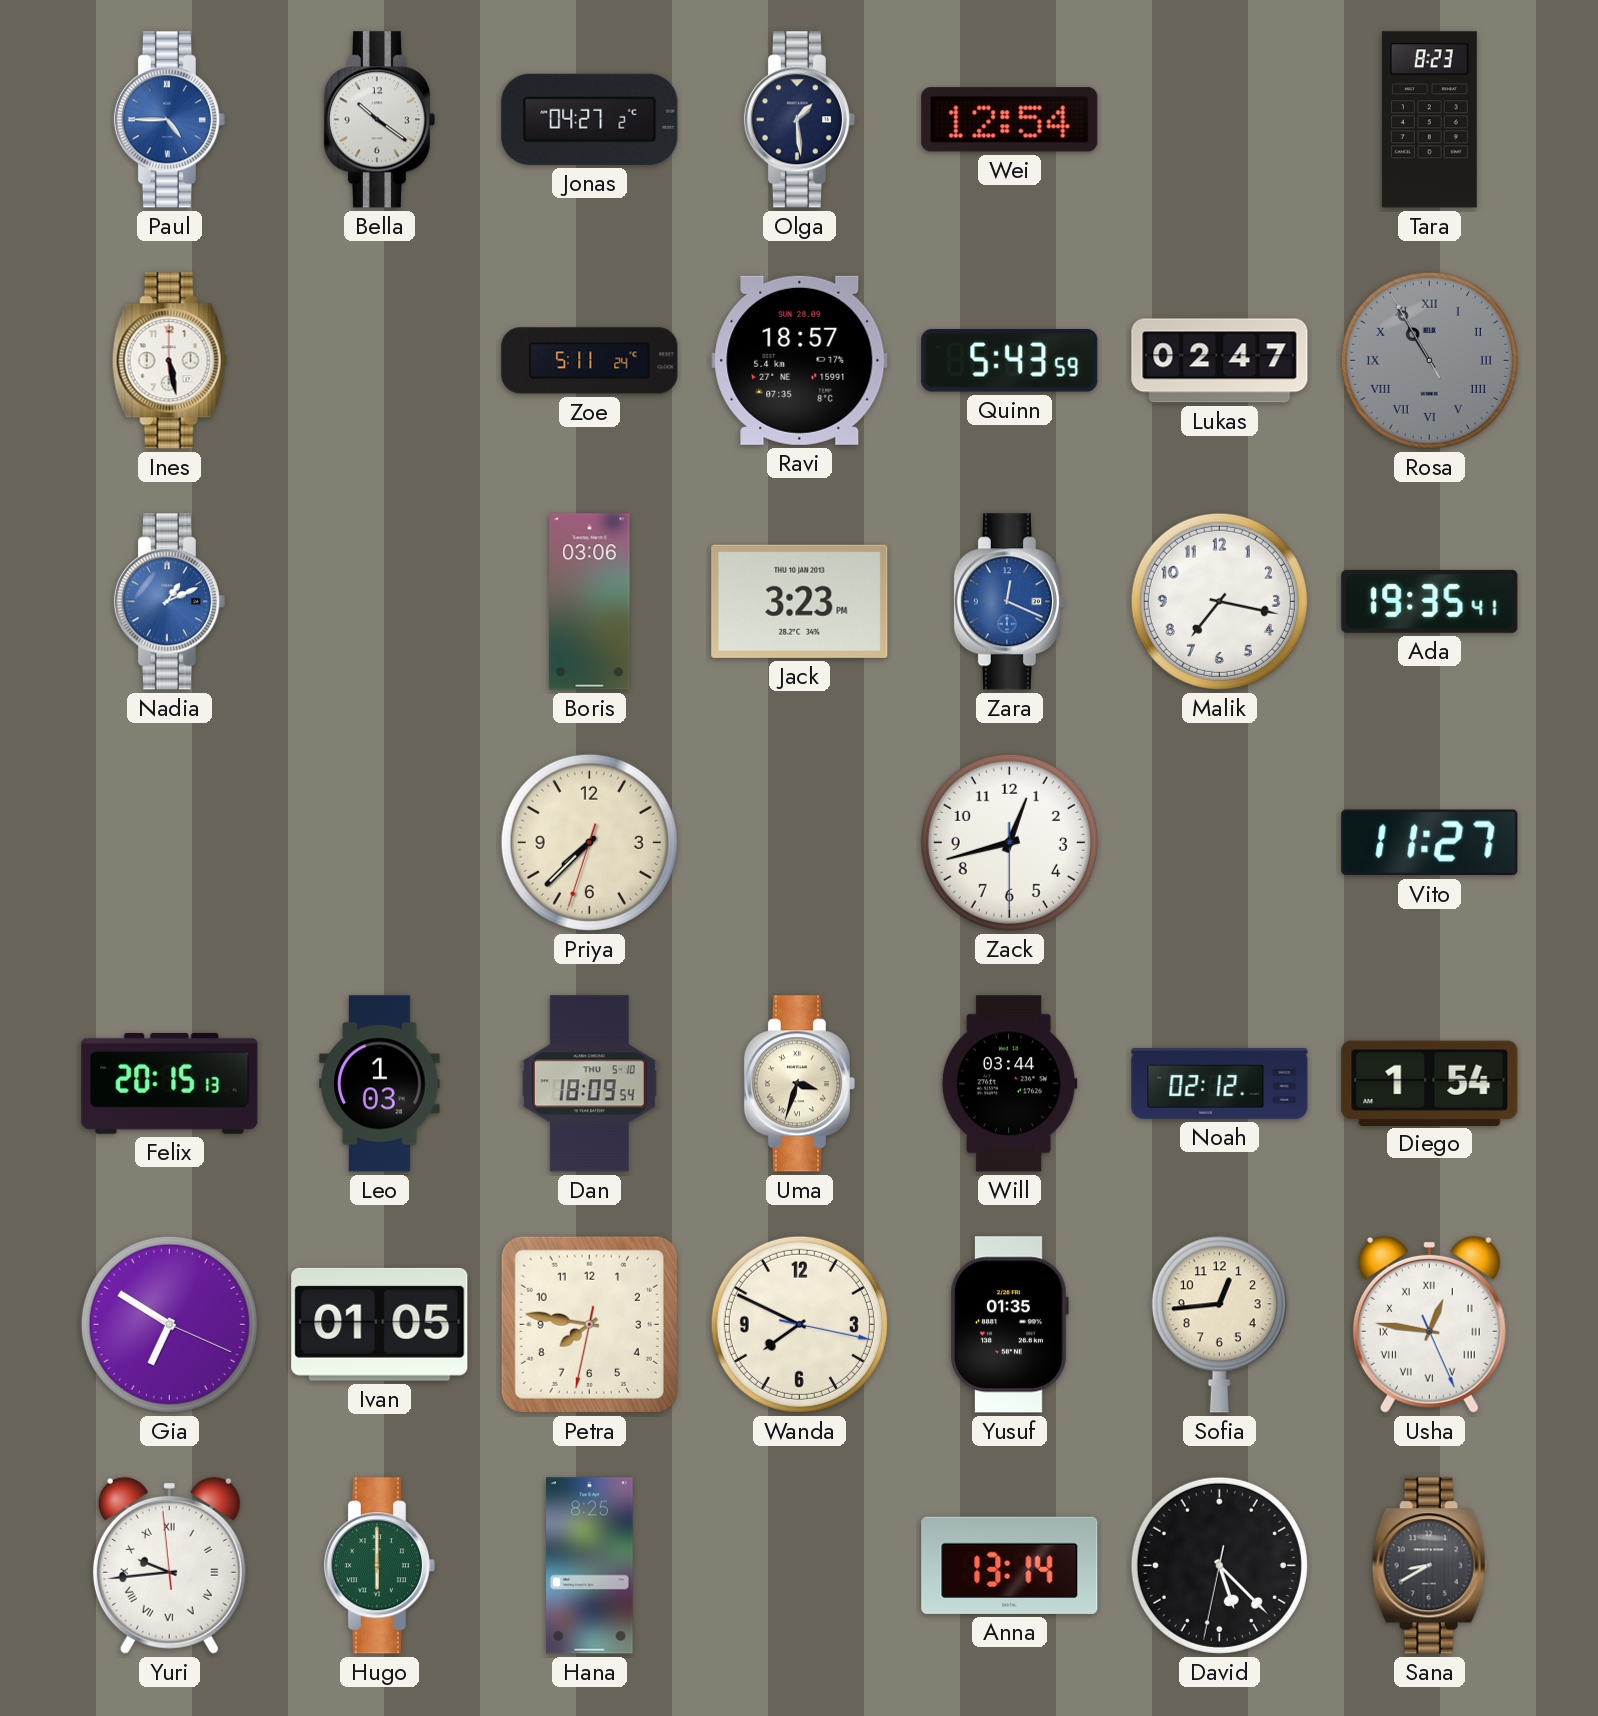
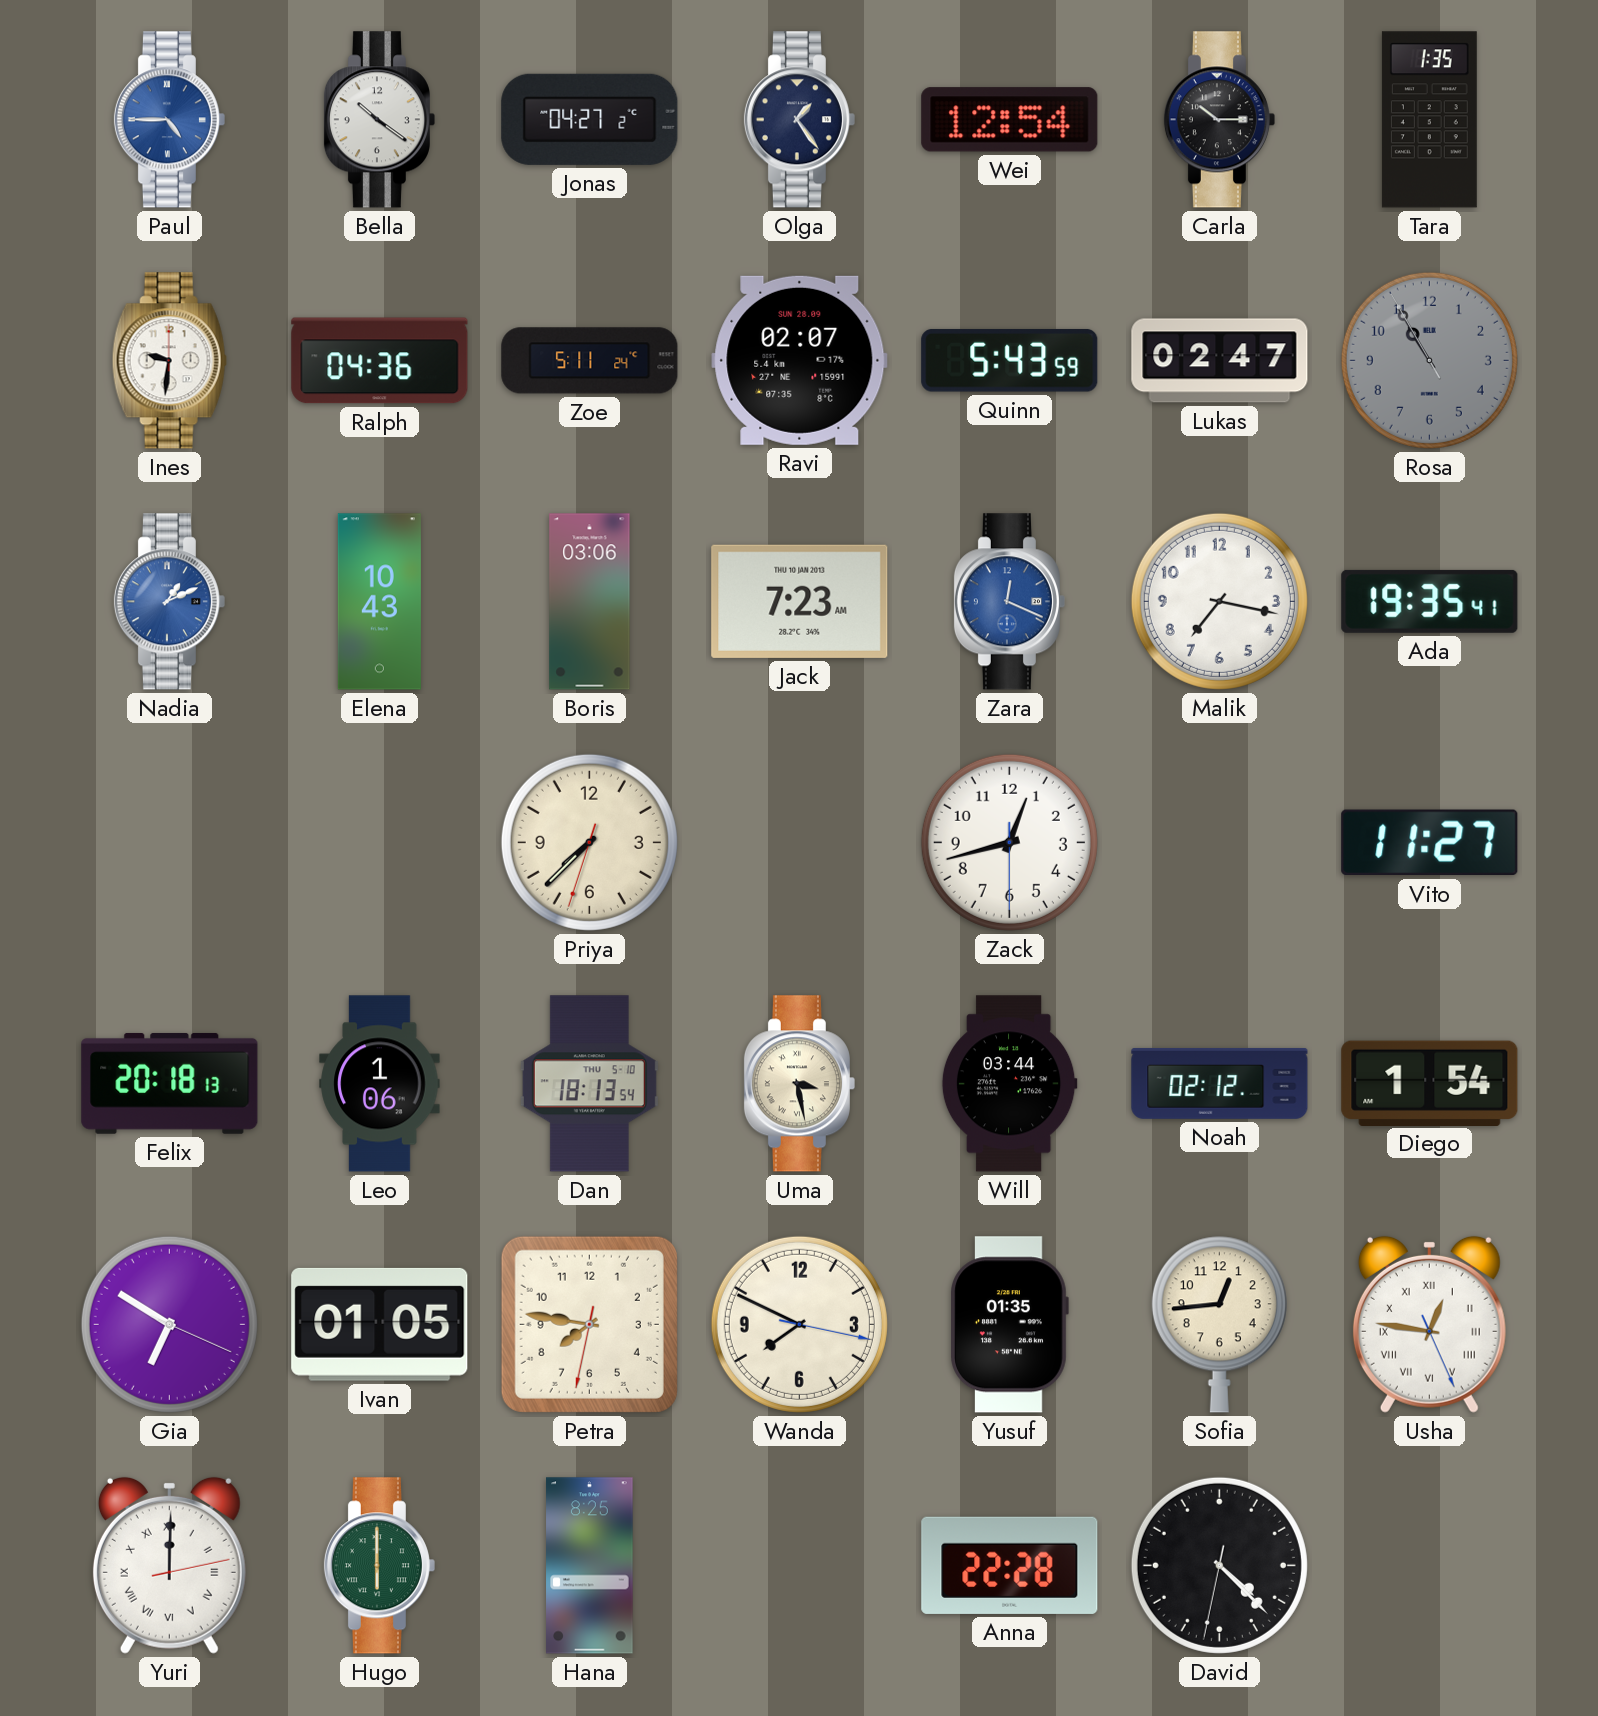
Olga: 1:29 -> 1:24 (799, 120)
Carla: none -> 10:15 (1219, 120)
Tara: 8:23 -> 1:35 (1429, 120)
Ines: 5:28 -> 9:31 (169, 361)
Ralph: none -> 04:36 (380, 361)
Ravi: 18:57 -> 02:07 (800, 360)
Rosa numerals: Roman -> Arabic (1429, 360)
Elena: none -> 10:43 (379, 602)
Jack: 3:23 -> 7:23 (800, 601)
Felix: 20:15 -> 20:18 (170, 1083)
Leo: 1:03 -> 1:06 (380, 1084)
Dan: 18:09 -> 18:13 (589, 1084)
Uma: 3:33 -> 3:28 (799, 1084)
Yuri: 9:43 -> 12:00 (169, 1565)
Anna: 13:14 -> 22:28 (1010, 1565)
David: 5:22 -> 4:22 (1219, 1565)
Sana: 8:40 -> none (1429, 1566)
